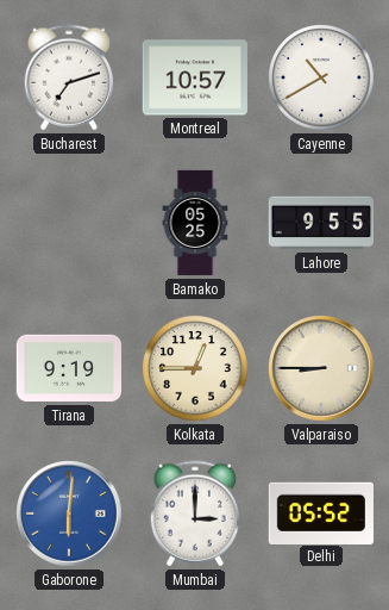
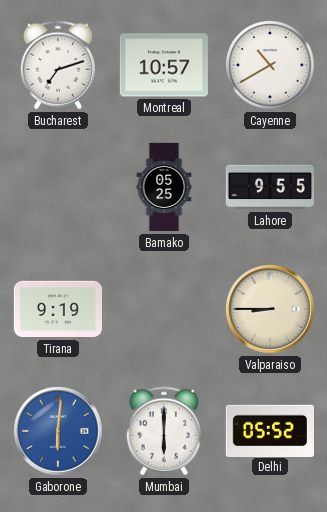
Kolkata: 12:45 -> none (195, 368)
Mumbai: 3:00 -> 6:00 (163, 431)
